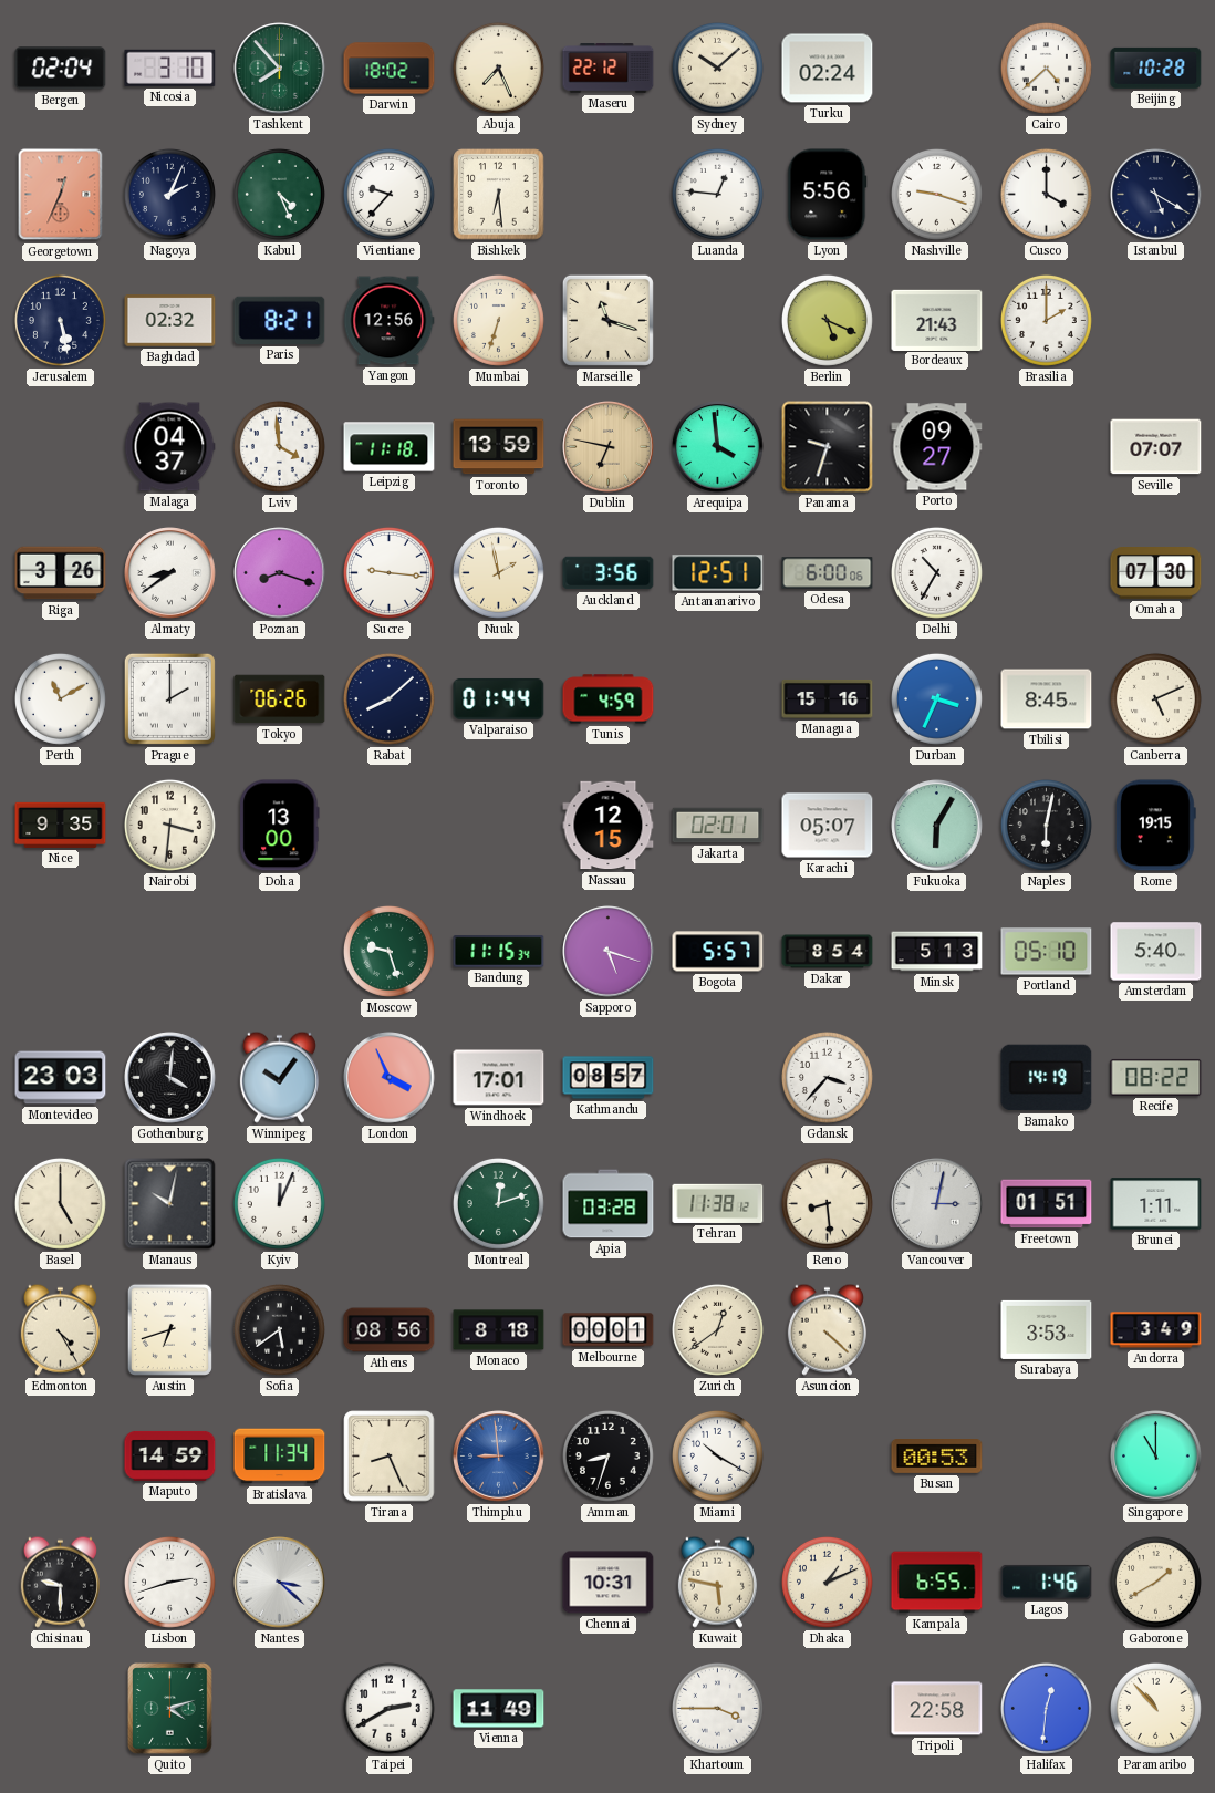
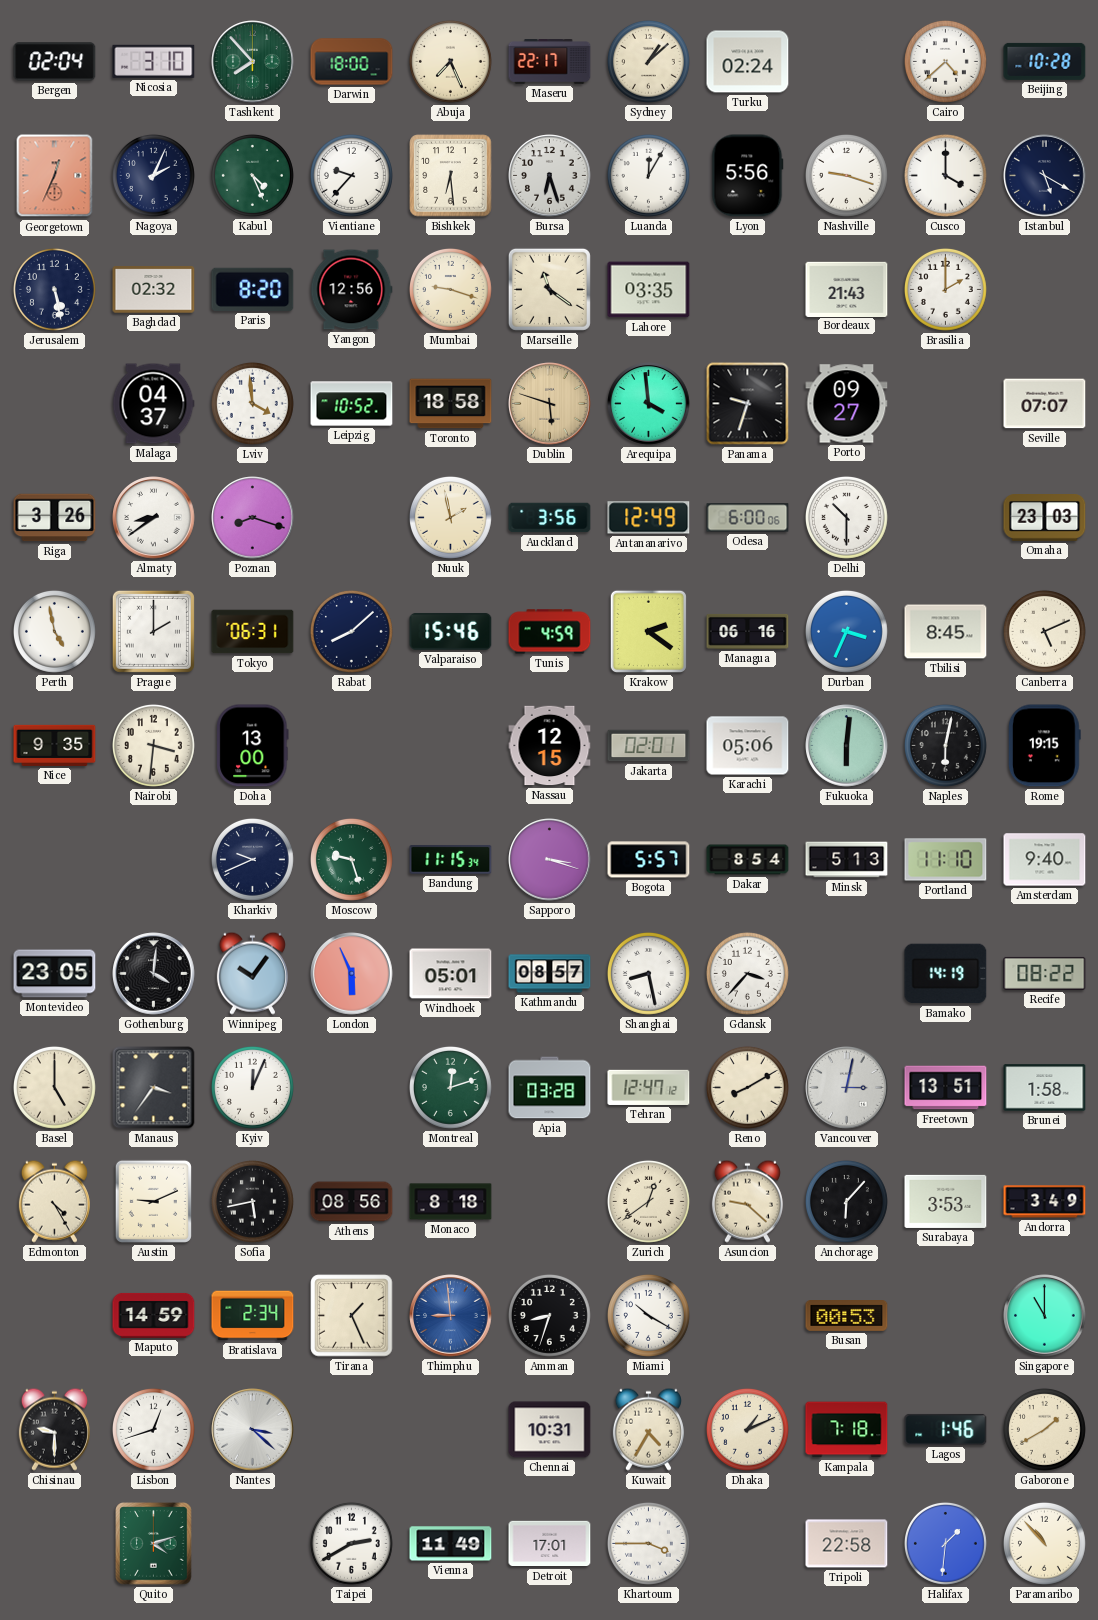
Darwin: 18:02 -> 18:00 (352, 62)
Maseru: 22:12 -> 22:17 (550, 62)
Sydney: 10:08 -> 1:08 (648, 61)
Bursa: none -> 6:27 (550, 176)
Luanda: 12:46 -> 12:05 (648, 175)
Paris: 8:21 -> 8:20 (253, 289)
Mumbai: 6:33 -> 9:18 (450, 289)
Marseille: 11:18 -> 11:21 (549, 289)
Lahore: none -> 03:35 (649, 290)
Berlin: 5:19 -> none (827, 320)
Leipzig: 11:18 -> 10:52 (352, 404)
Toronto: 13:59 -> 18:58 (451, 404)
Dublin: 6:47 -> 5:48 (550, 404)
Sucre: 9:16 -> none (388, 572)
Antananarivo: 12:51 -> 12:49 (649, 518)
Delhi: 10:35 -> 10:30 (846, 517)
Omaha: 07:30 -> 23:03 (1045, 518)
Perth: 11:10 -> 4:58 (54, 631)
Tokyo: 06:26 -> 06:31 (253, 632)
Valparaiso: 01:44 -> 15:46 (451, 631)
Krakow: none -> 2:21 (648, 631)
Managua: 15:16 -> 06:16 (748, 631)
Karachi: 05:07 -> 05:06 (748, 746)
Fukuoka: 6:05 -> 6:01 (847, 746)
Kharkiv: none -> 9:41 (252, 859)
Sapporo: 5:18 -> 3:18 (550, 860)
Portland: 05:10 -> 11:10 (946, 860)
Amsterdam: 5:40 -> 9:40 (1045, 860)
Montevideo: 23:03 -> 23:05 (55, 974)
London: 3:56 -> 5:56 (352, 974)
Windhoek: 17:01 -> 05:01 (451, 974)
Shanghai: none -> 8:28 (648, 973)
Manaus: 10:02 -> 3:36 (154, 1088)
Tehran: 11:38 -> 12:47 (649, 1087)
Reno: 8:29 -> 8:10 (747, 1087)
Freetown: 01:51 -> 13:51 (946, 1088)
Brunei: 1:11 -> 1:58 (1045, 1088)
Austin: 6:42 -> 9:11 (153, 1201)
Sofia: 5:39 -> 5:43 (252, 1201)
Melbourne: 00:01 -> none (609, 1330)
Asuncion: 4:22 -> 9:22 (747, 1201)
Anchorage: none -> 6:07 (846, 1201)
Bratislava: 11:34 -> 2:34 (253, 1316)
Tirana: 8:26 -> 1:26 (352, 1316)
Lisbon: 2:42 -> 12:42 (153, 1429)
Kuwait: 5:47 -> 4:35 (648, 1429)
Kampala: 6:55 -> 7:18 (847, 1430)
Detroit: none -> 17:01 (550, 1544)
Halifax: 12:31 -> 1:31 (945, 1543)
